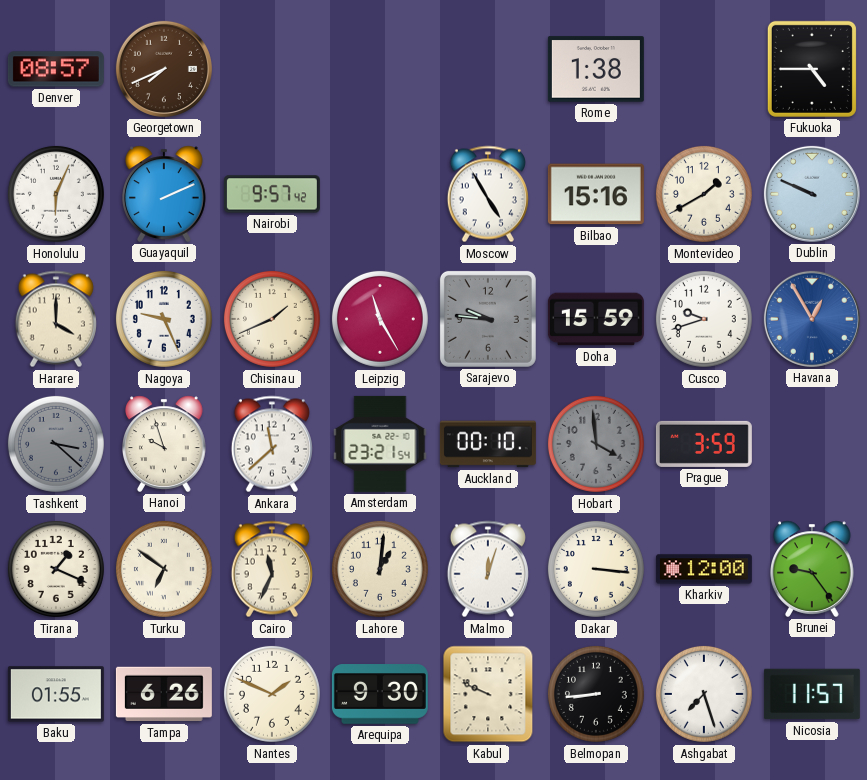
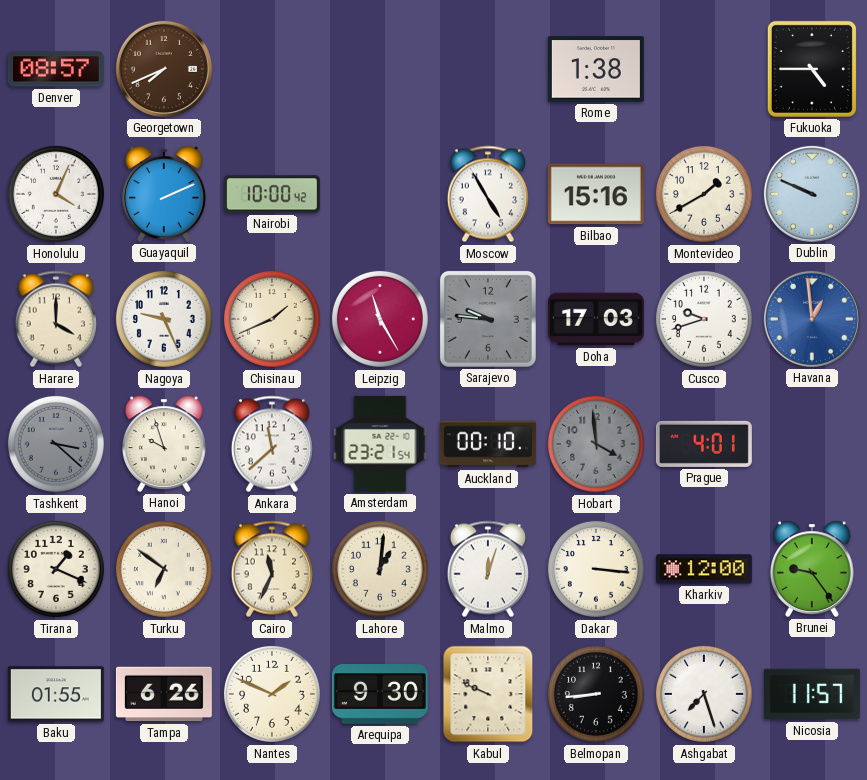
Honolulu: 6:04 -> 4:04 (56, 194)
Nairobi: 9:57 -> 10:00 (272, 194)
Doha: 15:59 -> 17:03 (596, 319)
Havana: 12:55 -> 12:59 (812, 319)
Prague: 3:59 -> 4:01 (704, 444)
